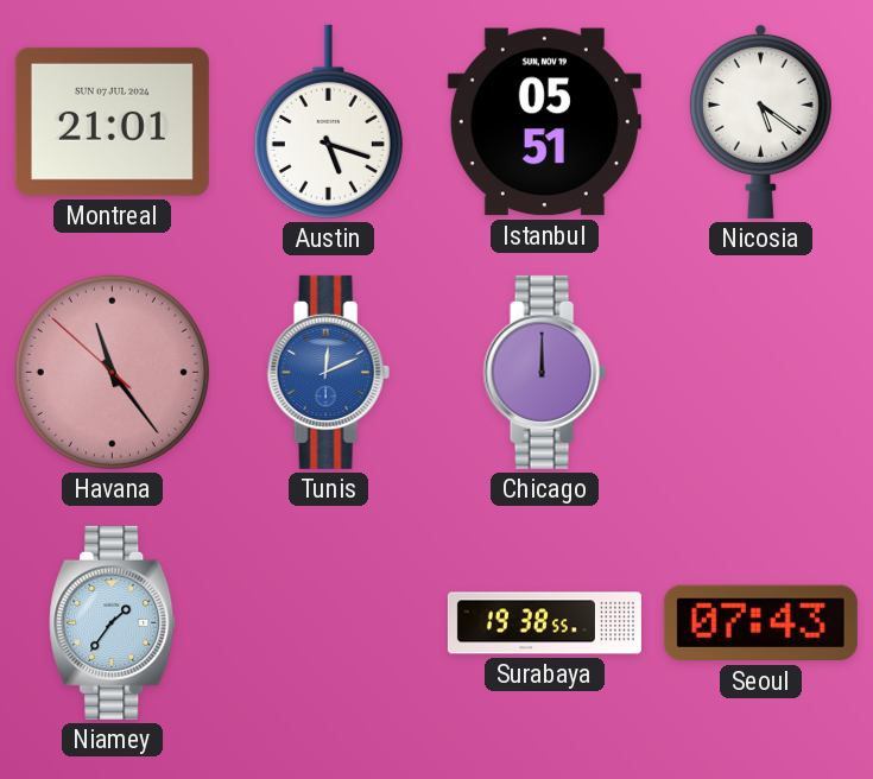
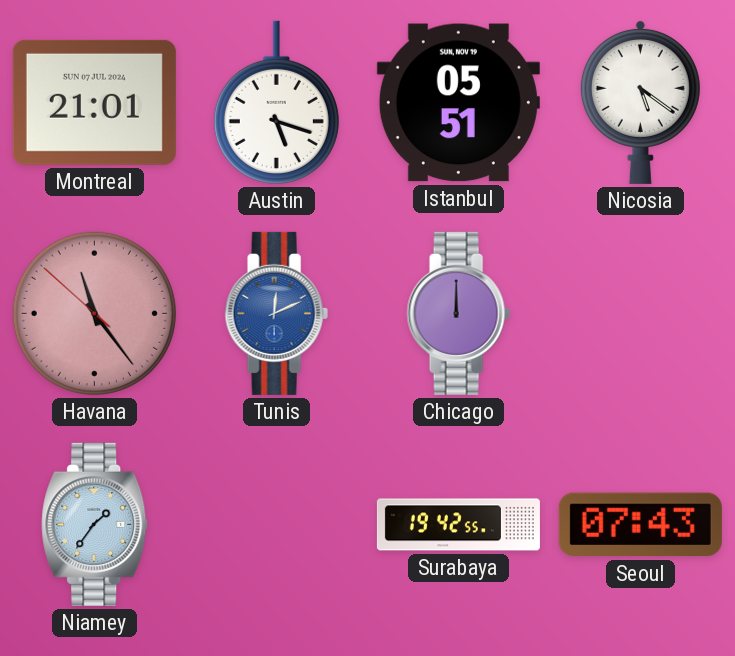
Surabaya: 19:38 -> 19:42 (458, 525)
